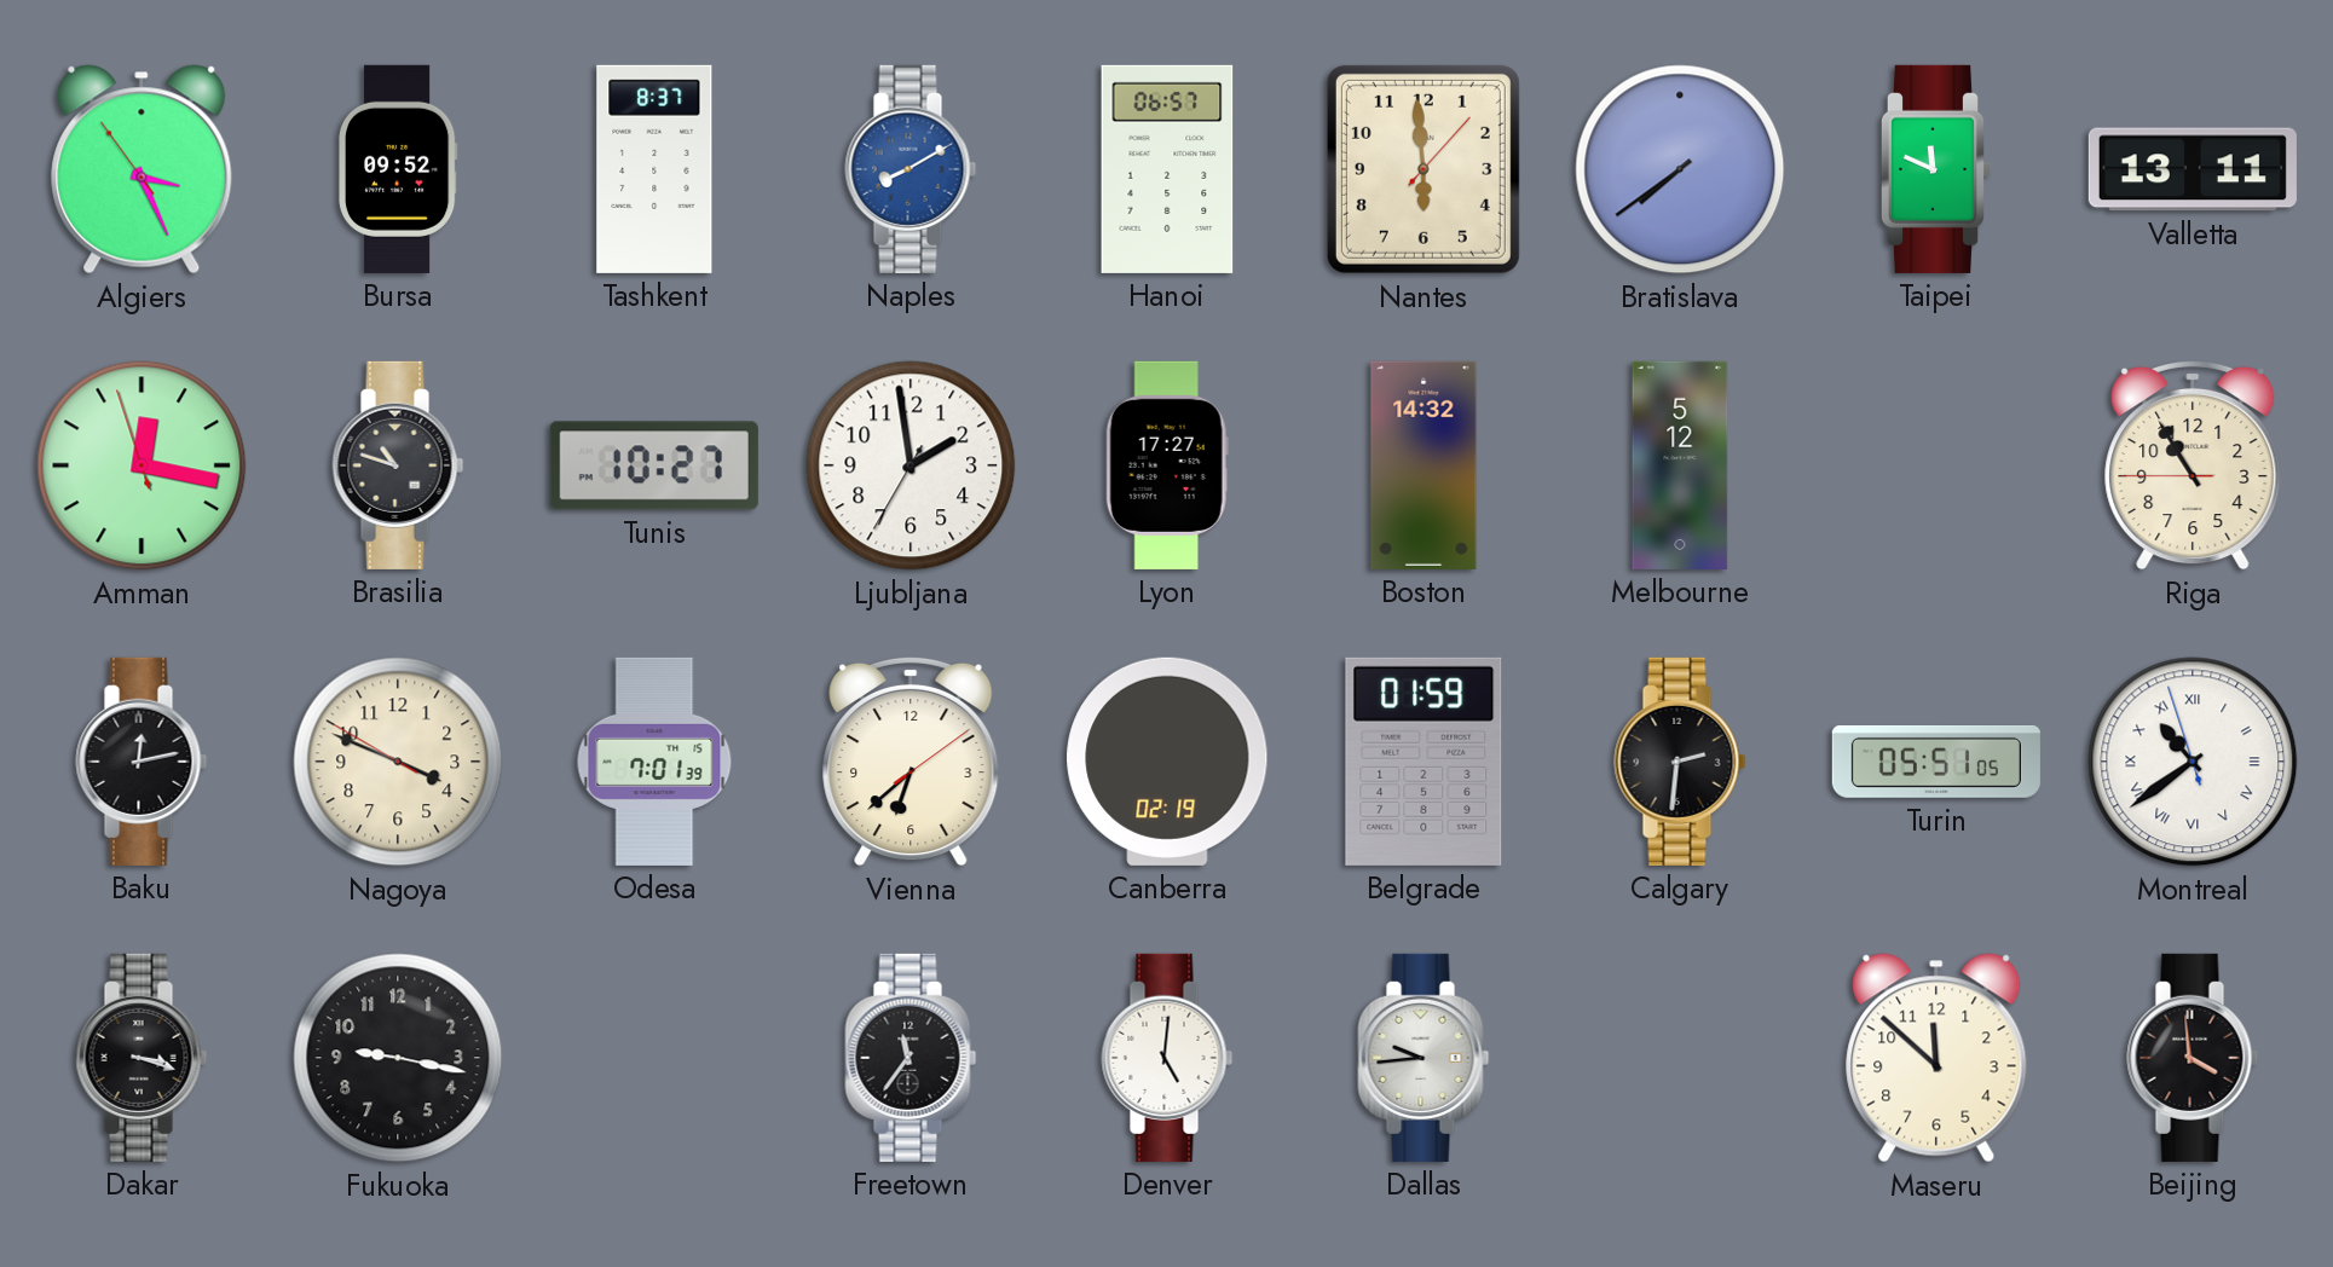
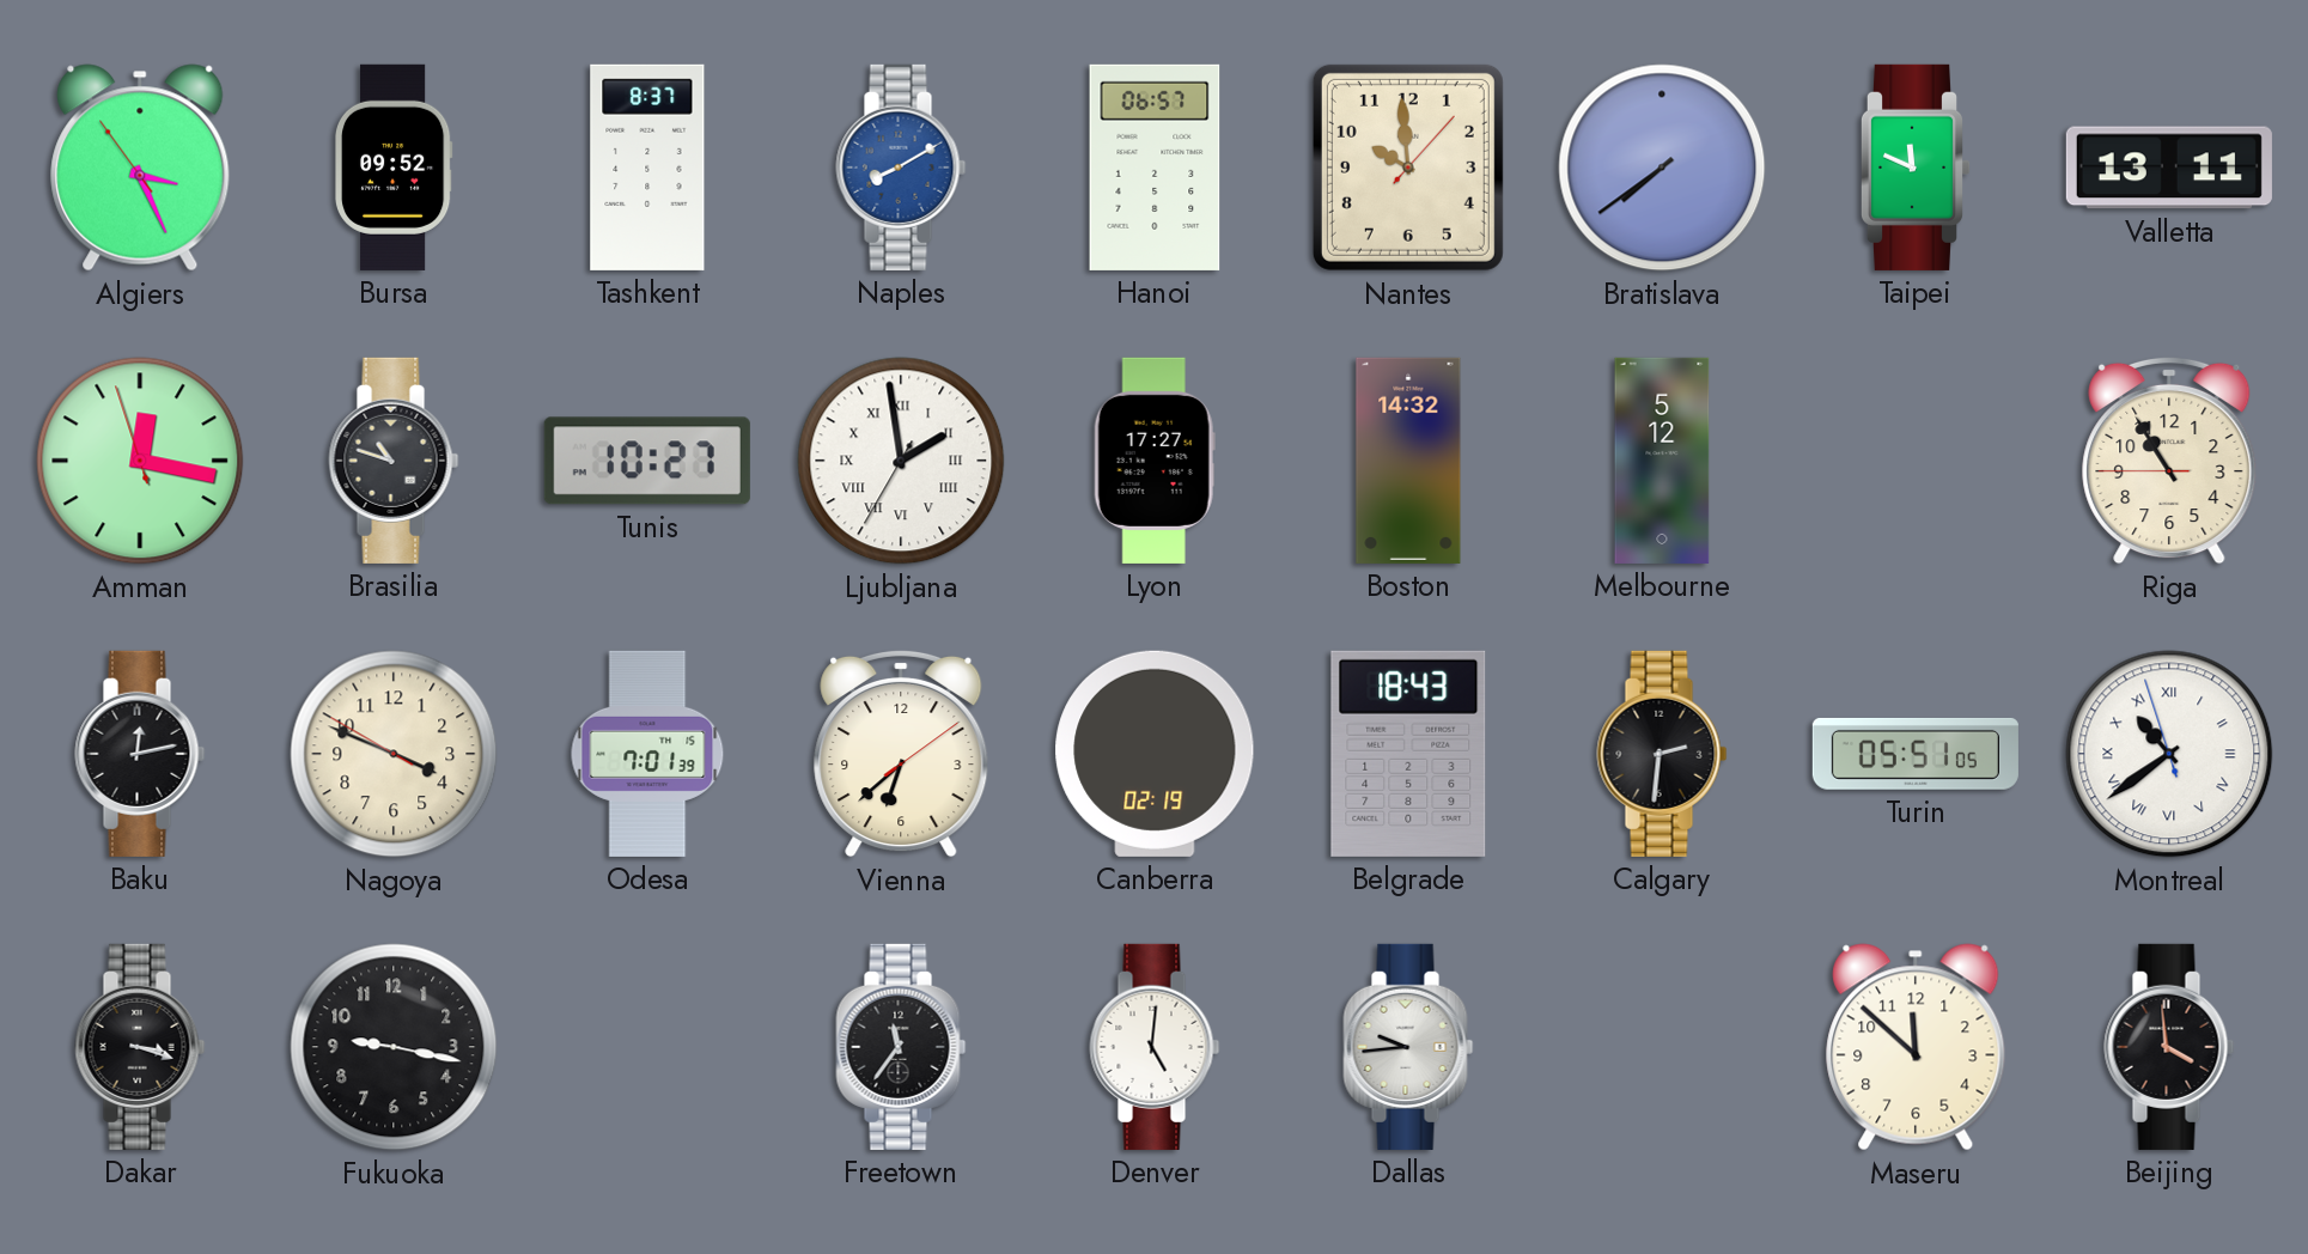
Nantes: 5:59 -> 9:59 (1408, 168)
Ljubljana numerals: Arabic -> Roman (901, 461)
Belgrade: 01:59 -> 18:43 (1408, 754)
